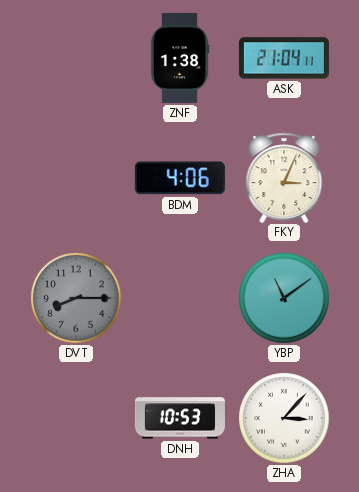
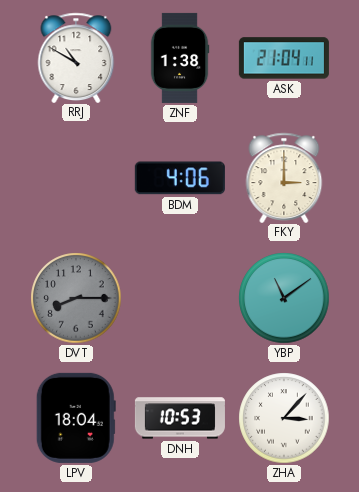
RRJ: none -> 10:50 (76, 57)
FKY: 3:04 -> 3:00 (284, 177)
LPV: none -> 18:04 (76, 418)
